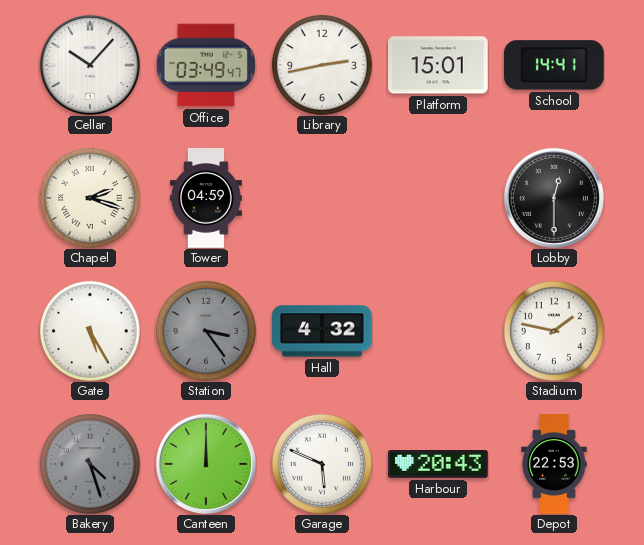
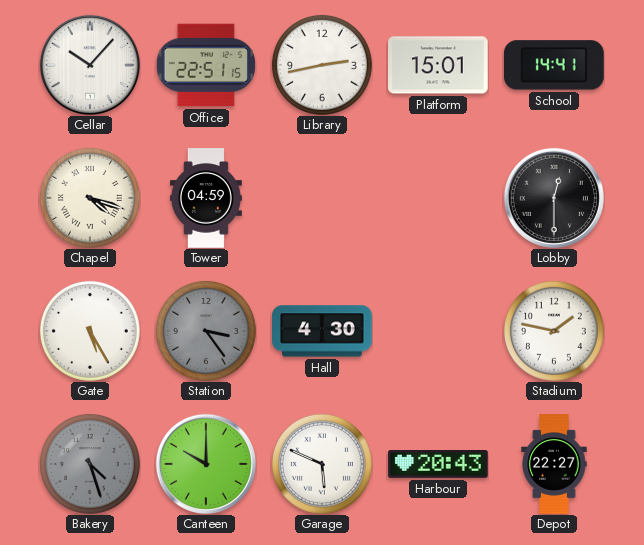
Office: 03:49 -> 22:51 (206, 65)
Chapel: 2:18 -> 4:18 (90, 198)
Hall: 4:32 -> 4:30 (322, 331)
Canteen: 12:00 -> 10:00 (206, 464)
Depot: 22:53 -> 22:27 (554, 464)
